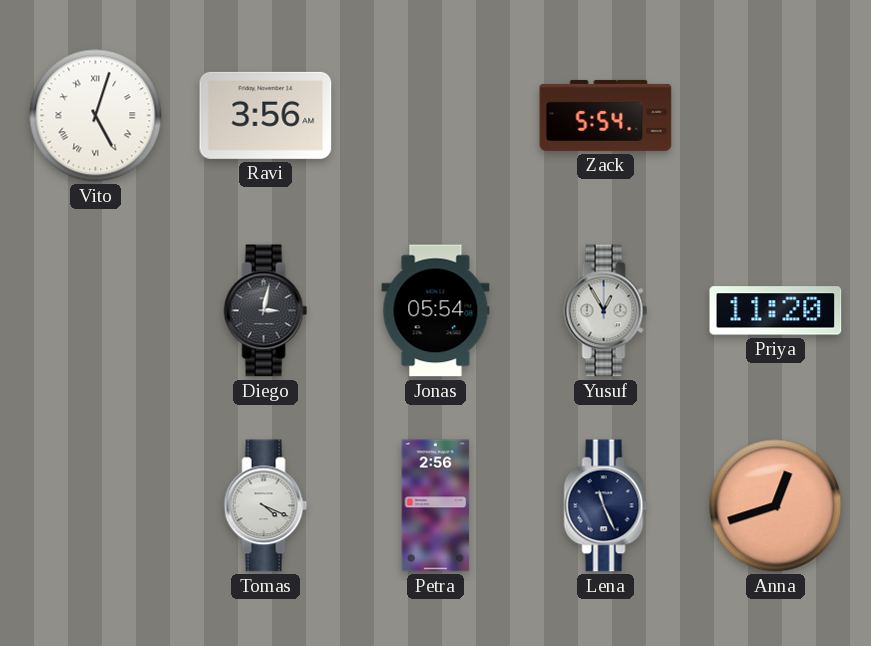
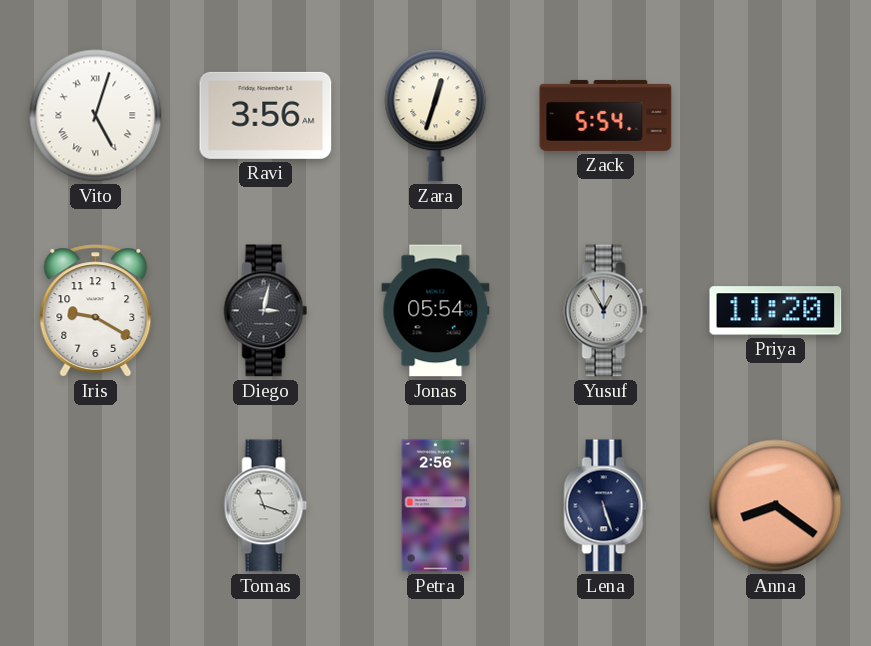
Zara: none -> 12:33 (436, 116)
Iris: none -> 9:20 (96, 311)
Tomas: 4:19 -> 11:18 (266, 506)
Lena: 11:26 -> 5:27 (606, 506)
Anna: 12:42 -> 8:21 (776, 506)
